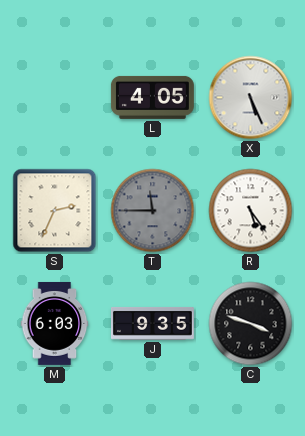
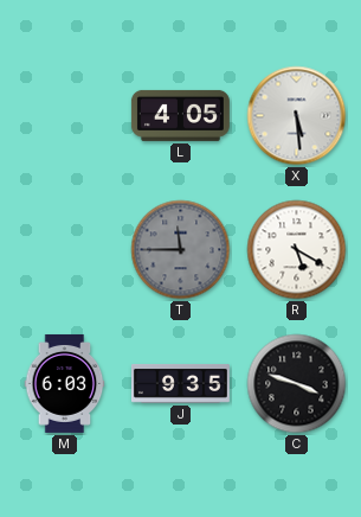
X: 5:26 -> 5:29 (297, 116)
S: 2:34 -> none (55, 211)
R: 5:24 -> 5:20 (297, 250)
